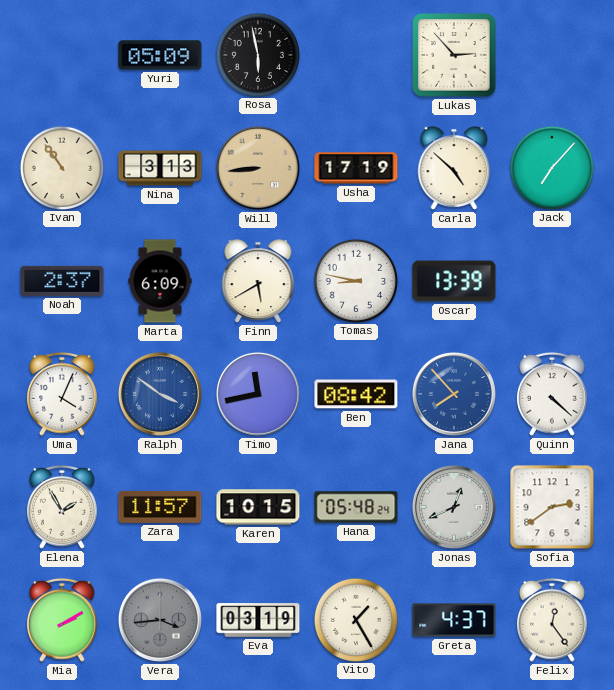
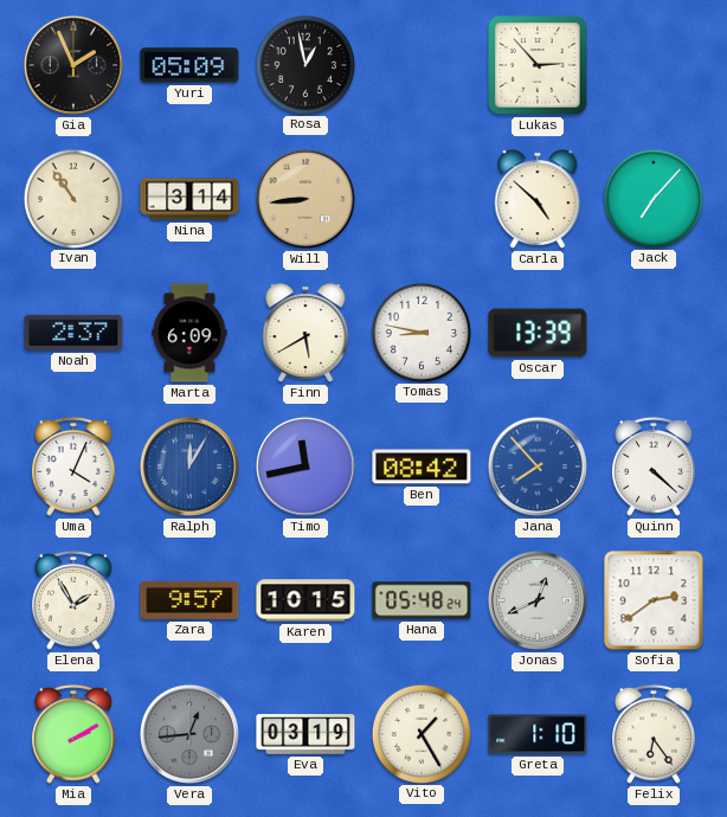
Gia: none -> 1:56 (73, 65)
Rosa: 5:58 -> 12:58 (304, 64)
Nina: 3:13 -> 3:14 (189, 199)
Usha: 17:19 -> none (356, 168)
Ralph: 3:51 -> 12:05 (189, 467)
Zara: 11:57 -> 9:57 (189, 600)
Vera: 3:44 -> 12:44 (189, 734)
Greta: 4:37 -> 1:10 (538, 734)
Felix: 12:24 -> 6:24 (655, 734)
